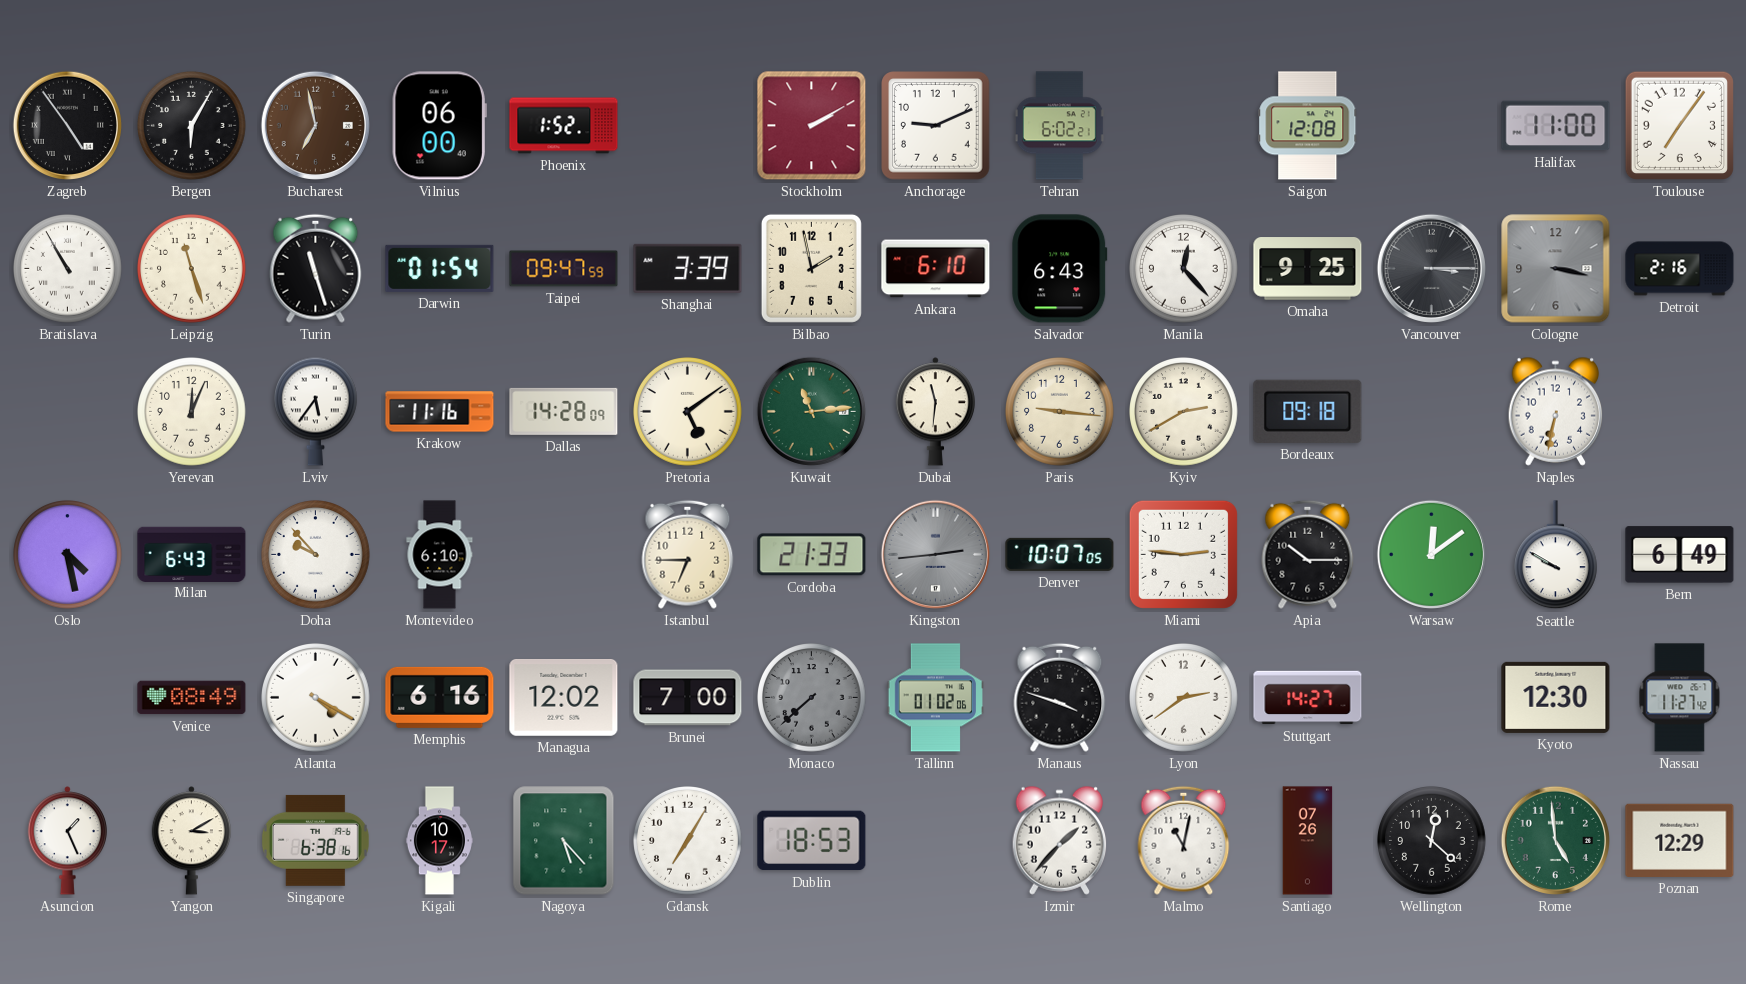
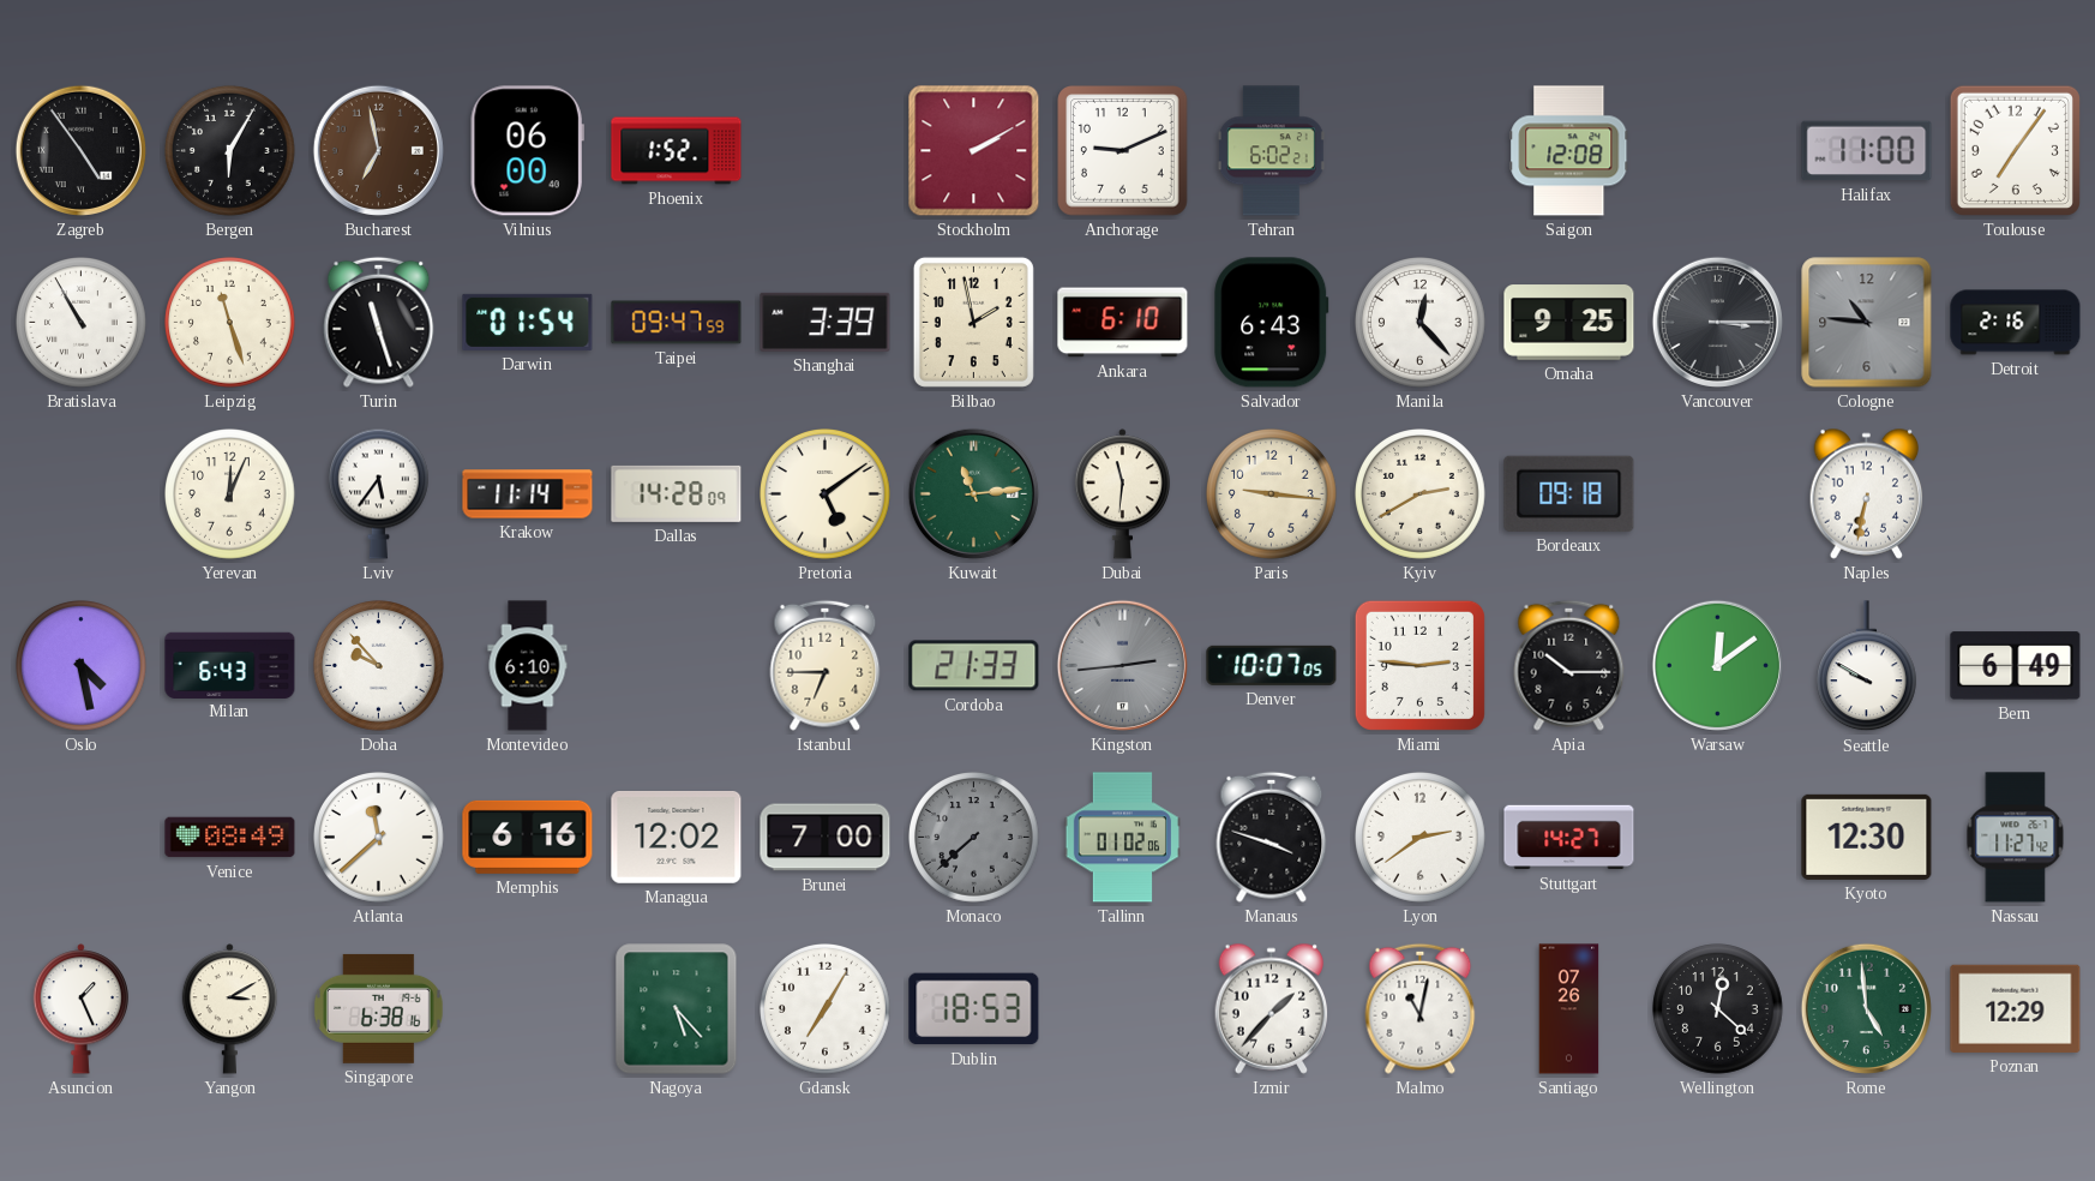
Cologne: 3:17 -> 10:46 (1867, 323)
Krakow: 11:16 -> 11:14 (528, 494)
Atlanta: 4:20 -> 11:38 (379, 838)
Kigali: 10:17 -> none (439, 841)
